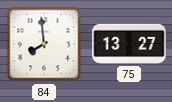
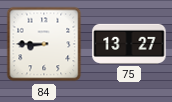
84: 7:59 -> 8:45 (44, 44)
